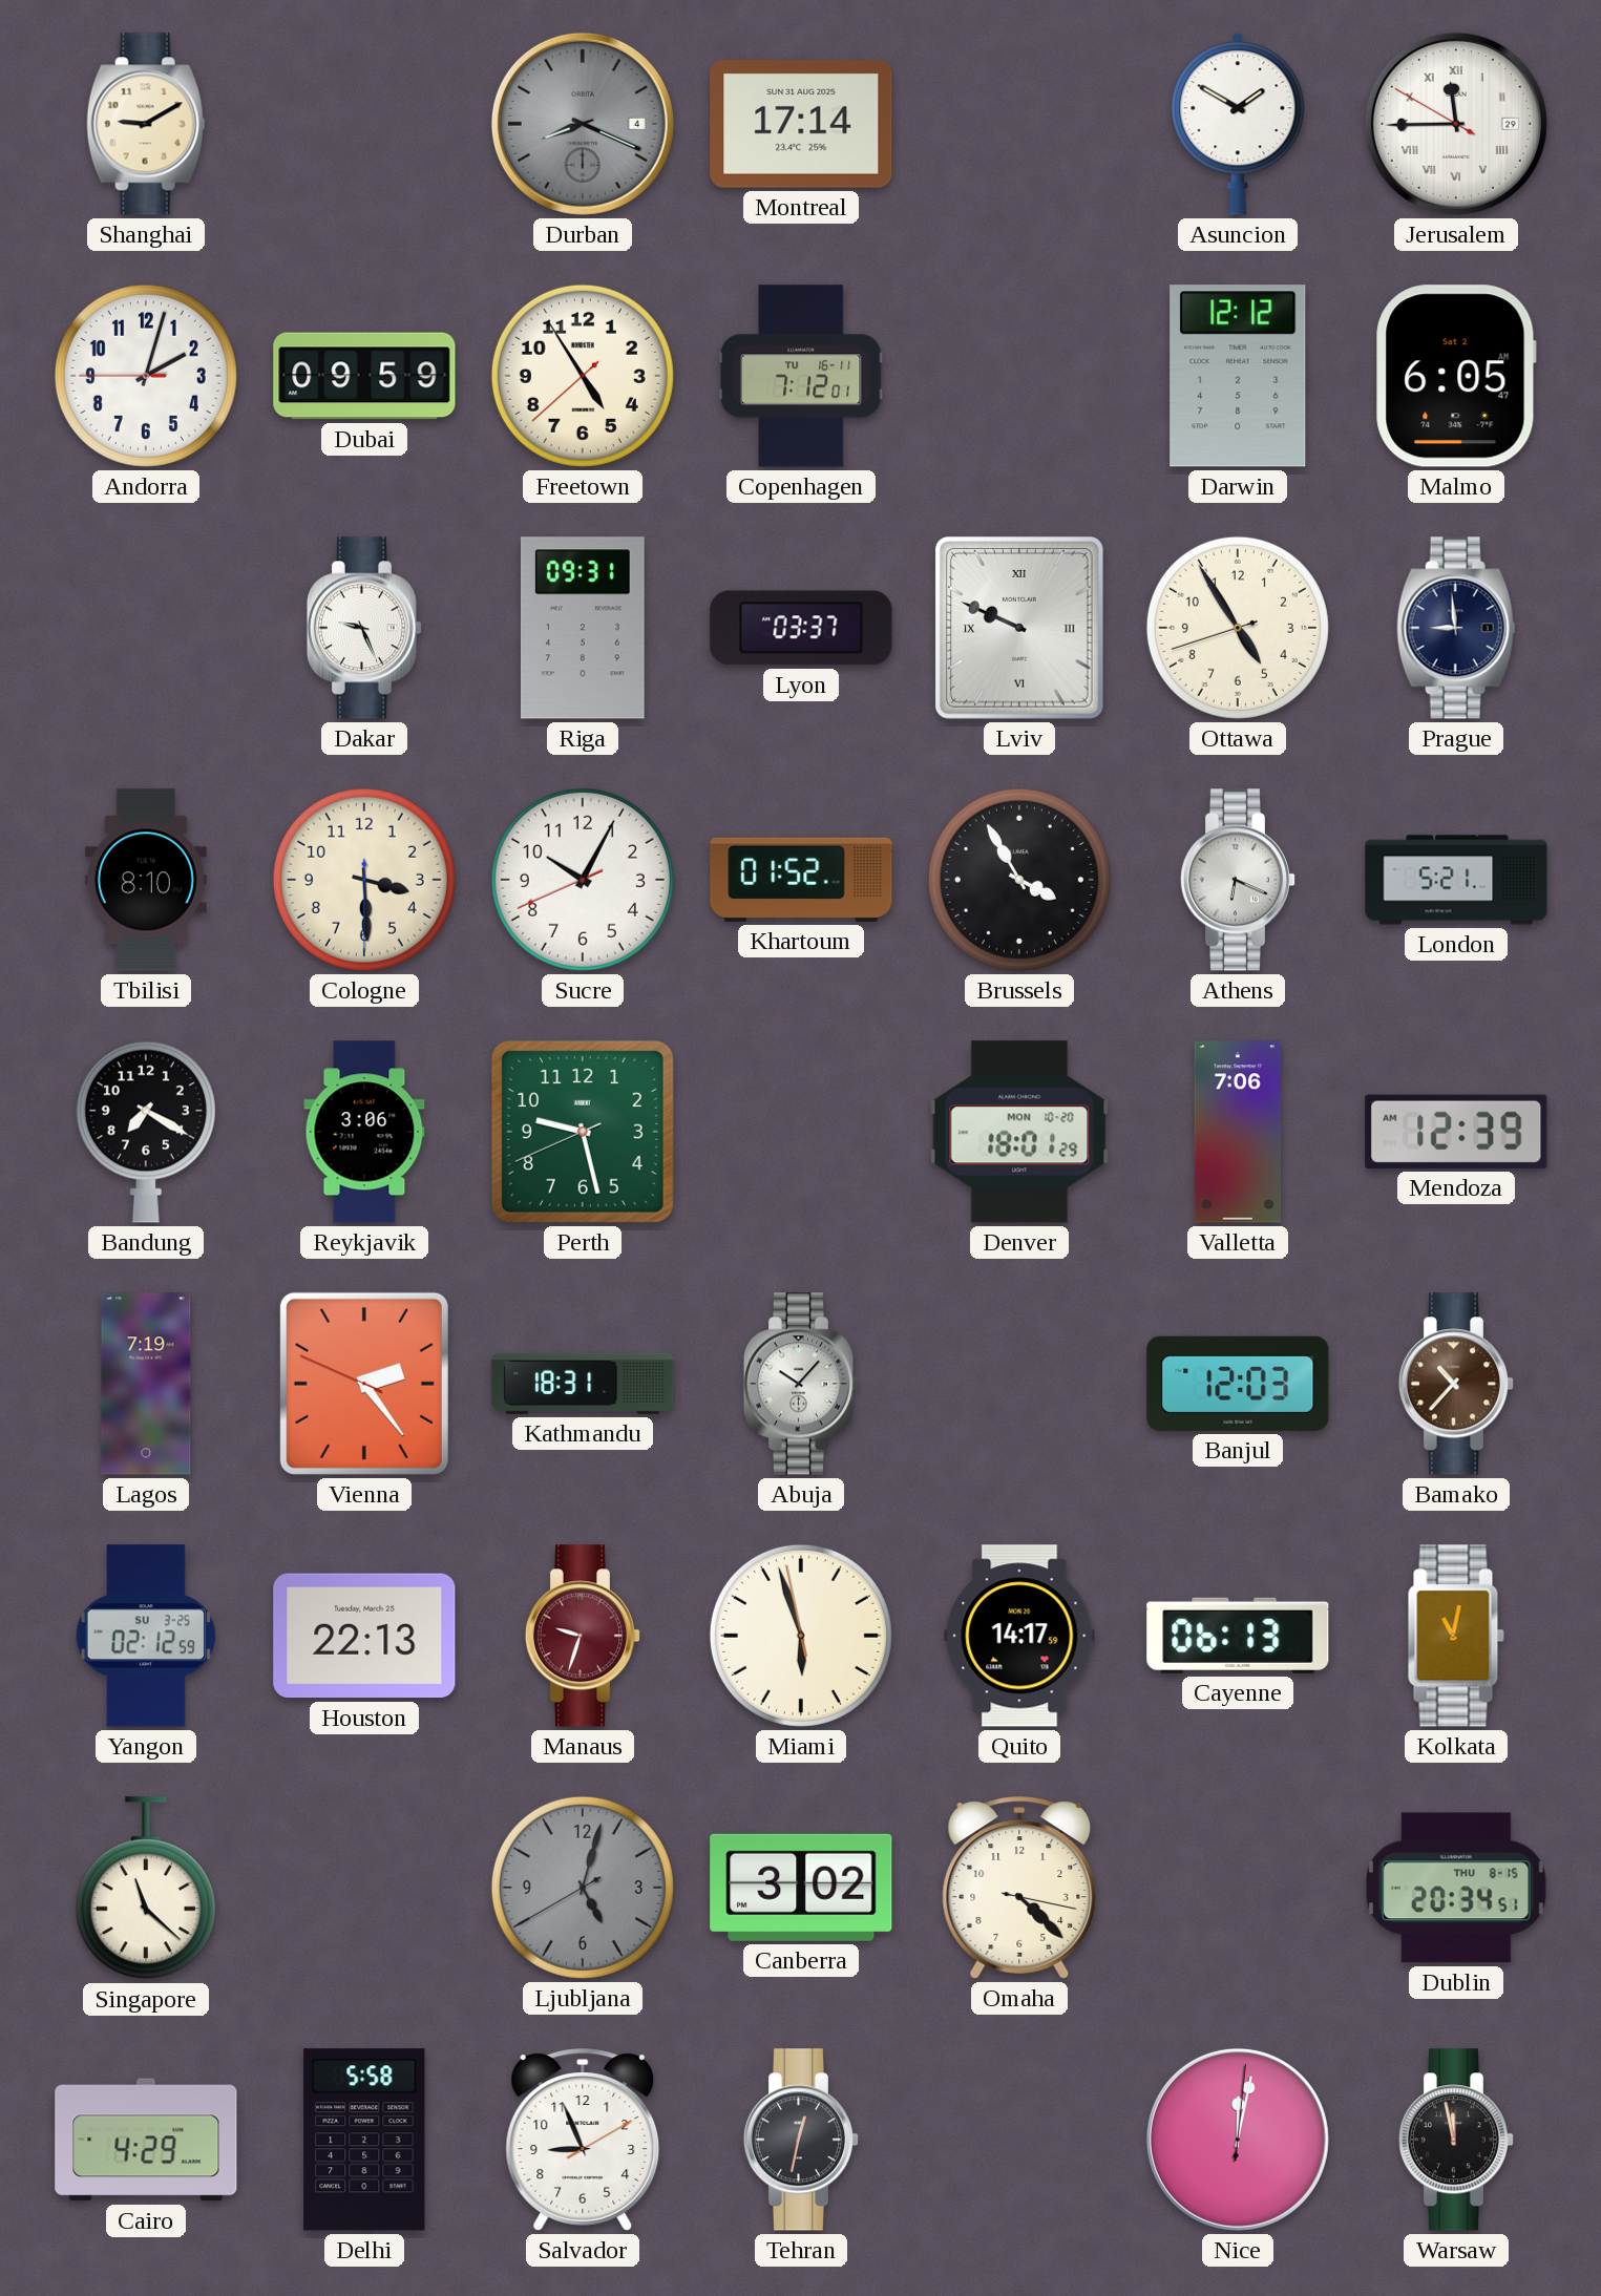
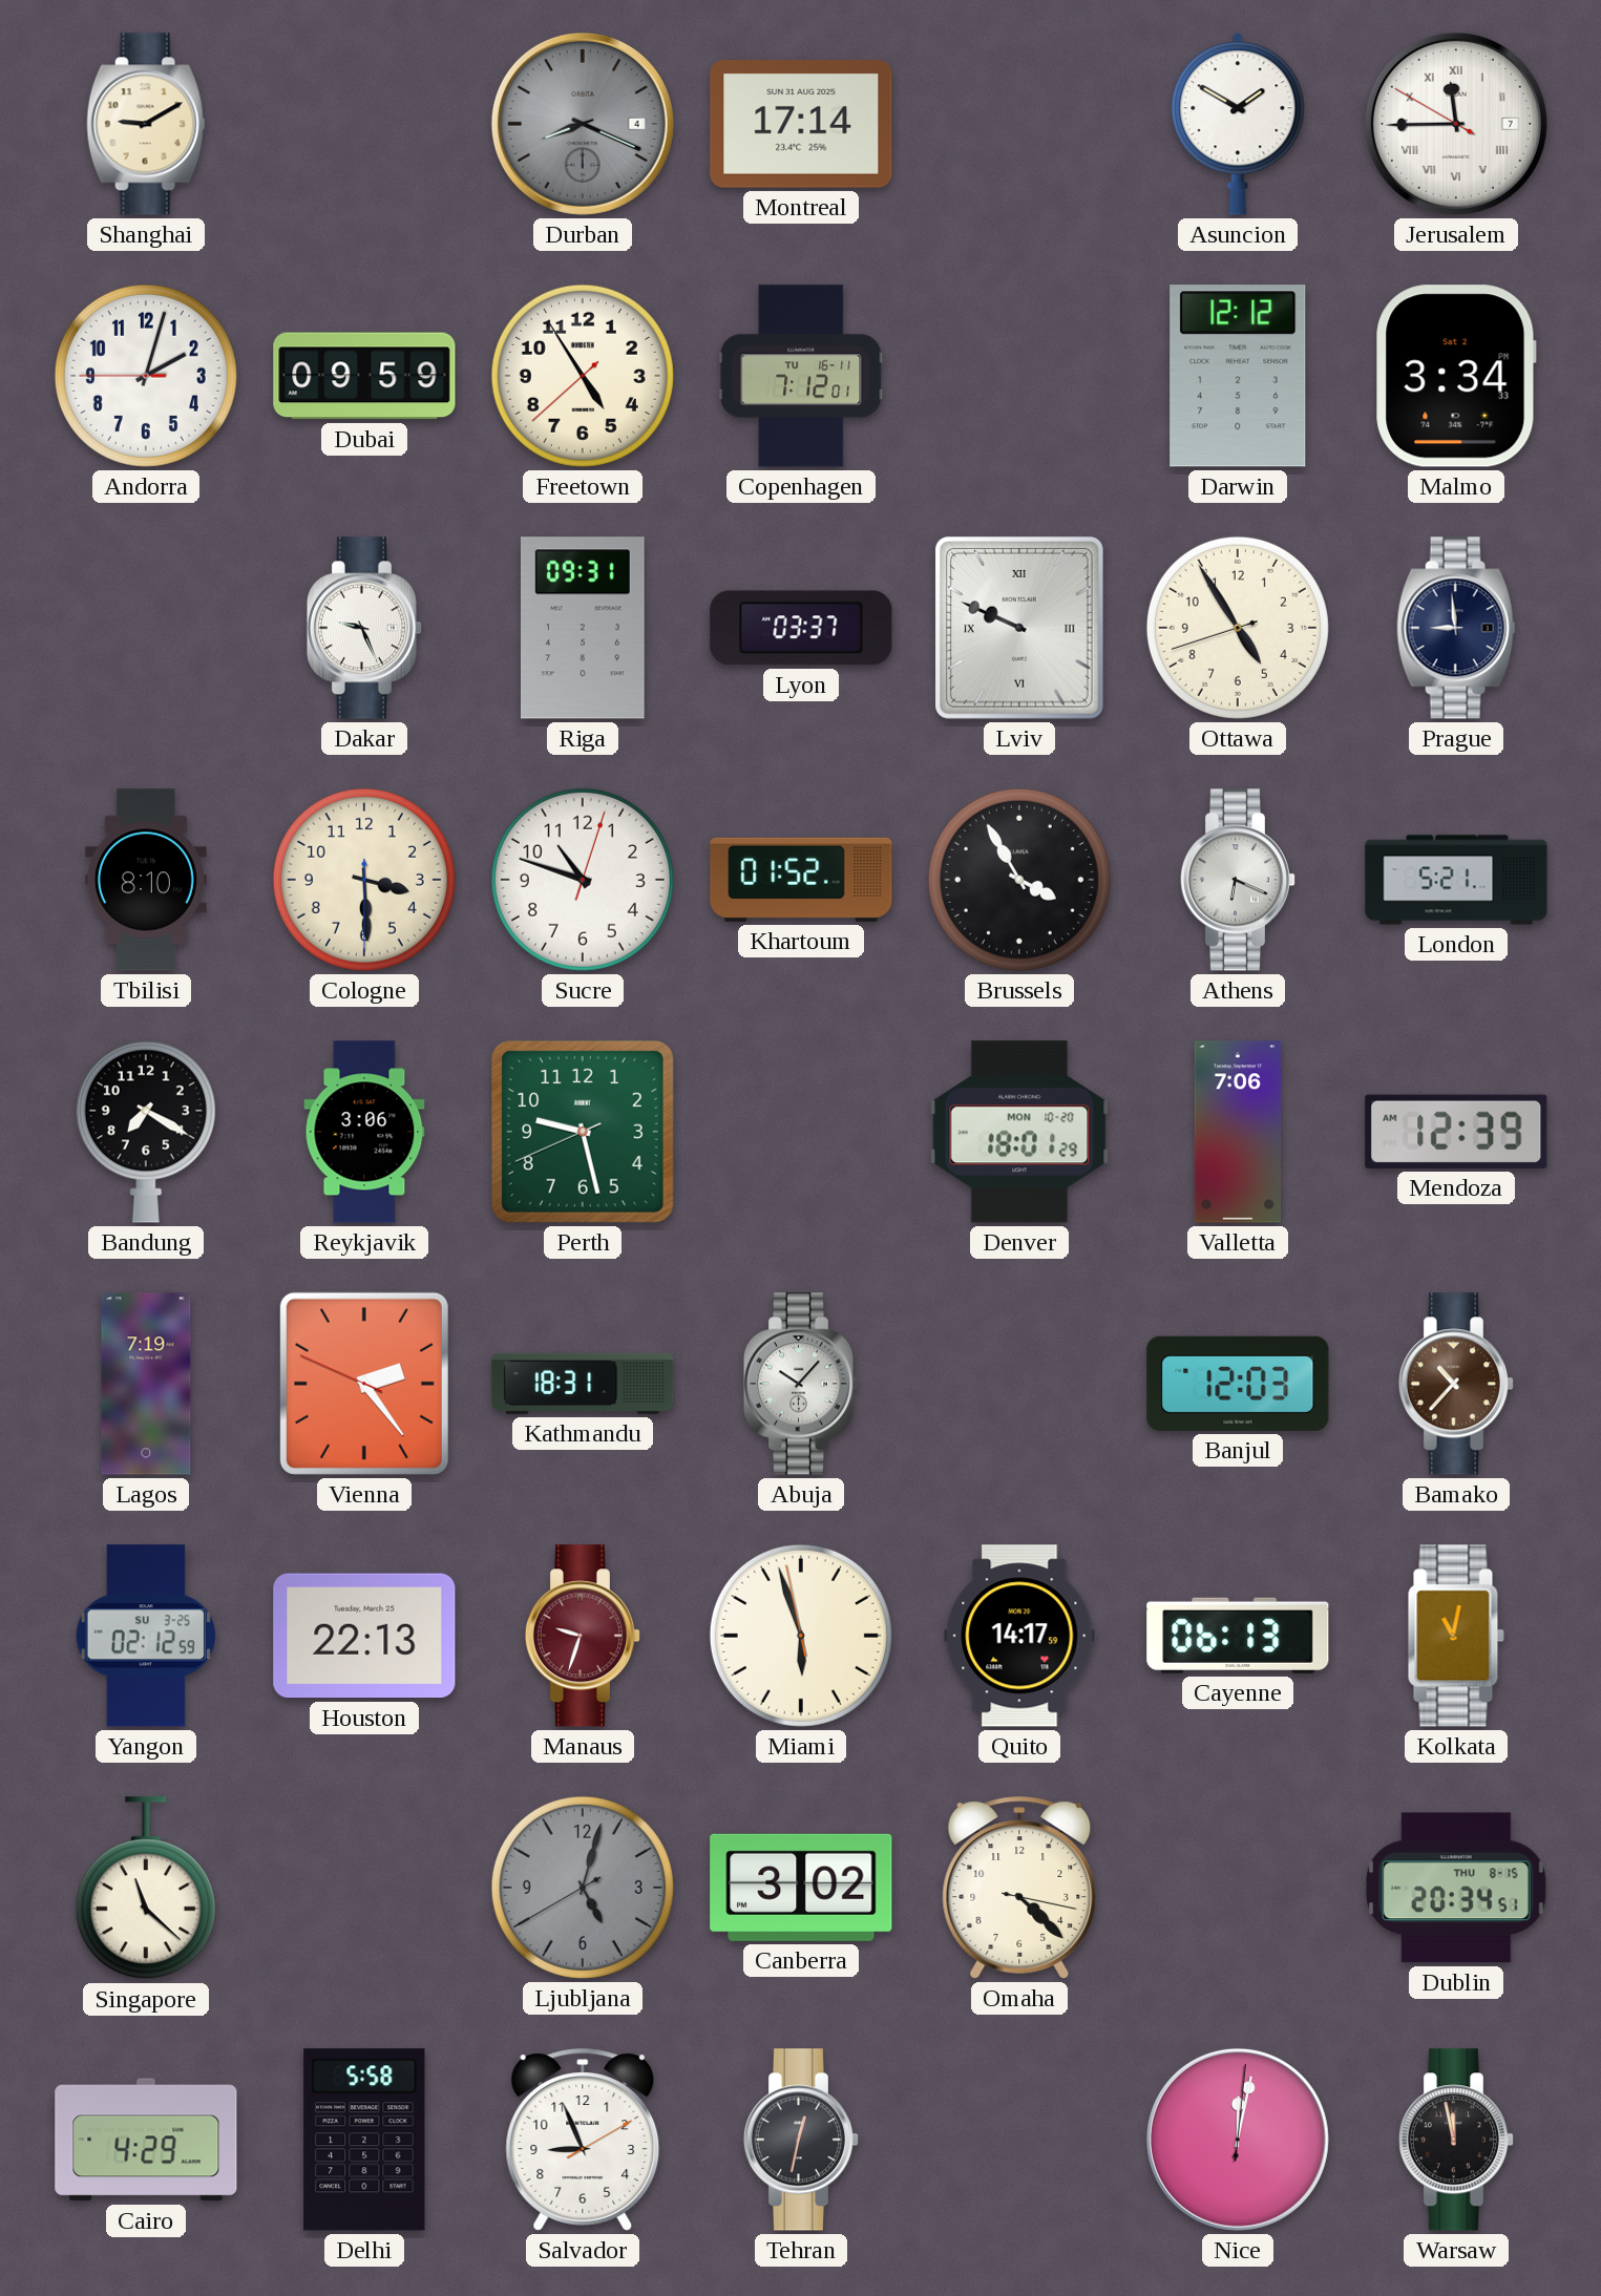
Jerusalem date: 29 -> 7 (1456, 124)
Malmo: 6:05 -> 3:34 (1456, 376)
Sucre: 10:04 -> 10:48 (583, 880)
